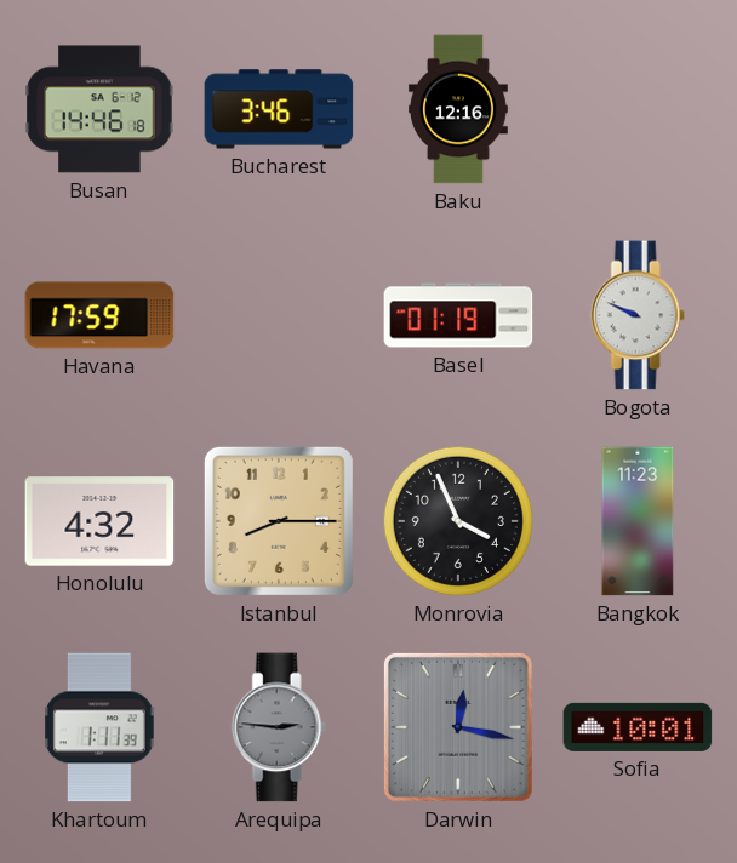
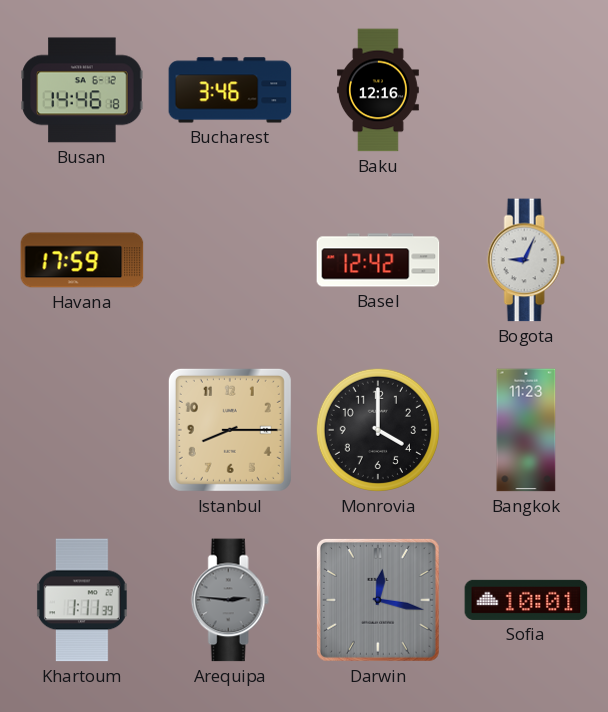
Basel: 01:19 -> 12:42 (378, 260)
Bogota: 9:49 -> 9:04 (526, 260)
Honolulu: 4:32 -> none (99, 521)
Monrovia: 3:56 -> 4:00 (378, 430)
